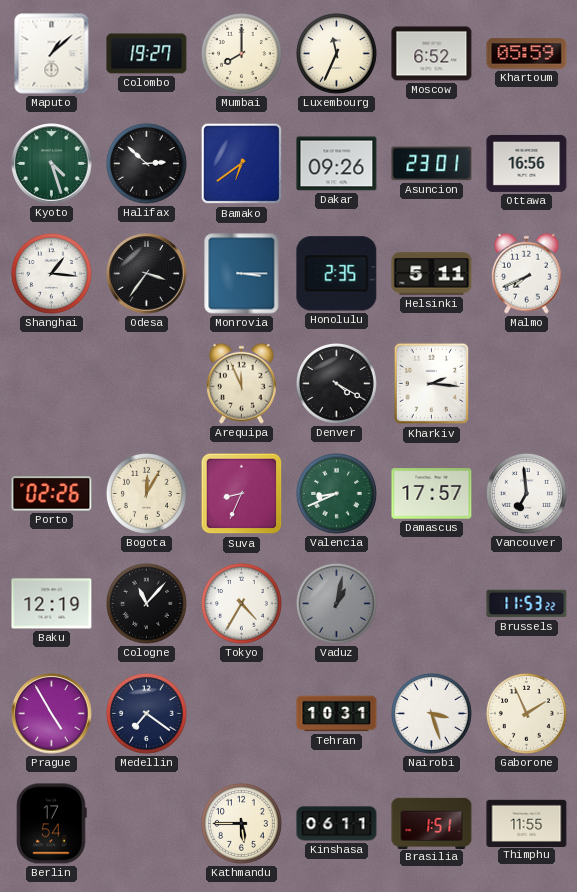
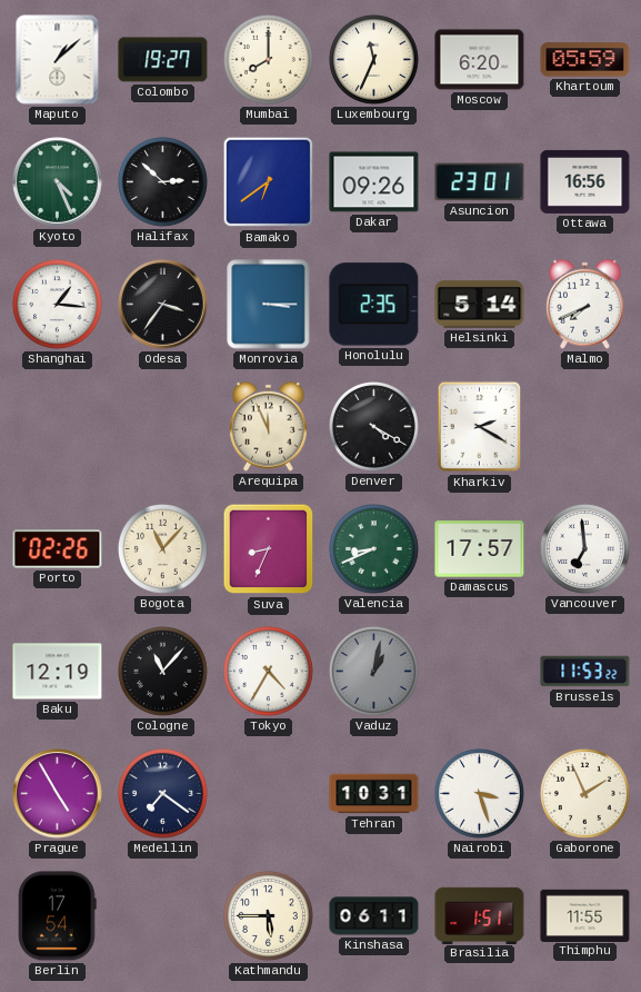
Moscow: 6:52 -> 6:20 (480, 60)
Kyoto: 4:27 -> 4:26 (58, 182)
Helsinki: 5:11 -> 5:14 (480, 305)
Kharkiv: 2:16 -> 2:20 (479, 427)
Bogota: 12:05 -> 11:07 (162, 548)
